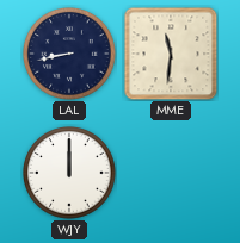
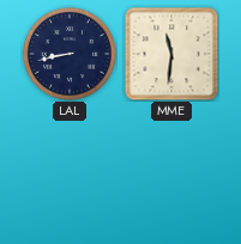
WJY: 12:00 -> none (69, 173)
